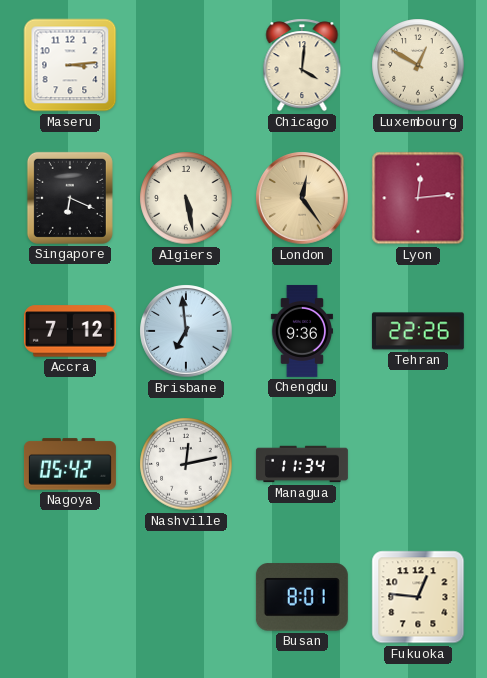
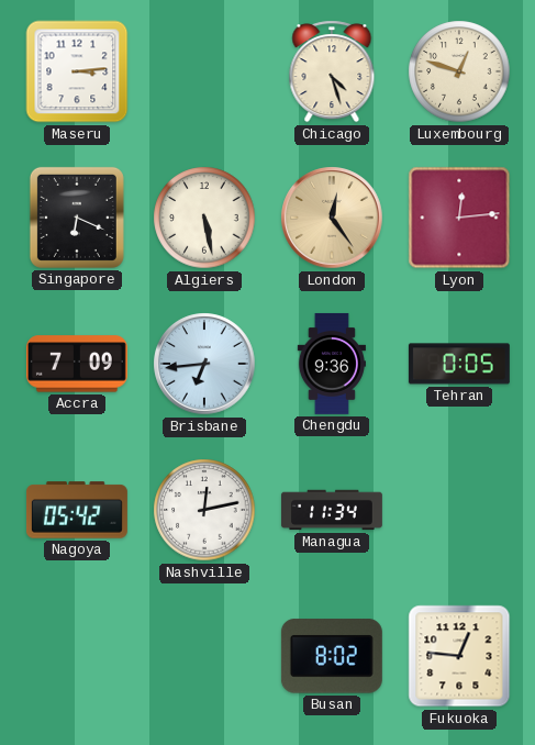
Chicago: 4:01 -> 4:27 (332, 71)
Luxembourg: 12:50 -> 12:48 (459, 71)
Accra: 7:12 -> 7:09 (77, 364)
Brisbane: 6:59 -> 6:44 (204, 364)
Tehran: 22:26 -> 0:05 (459, 364)
Busan: 8:01 -> 8:02 (332, 656)
